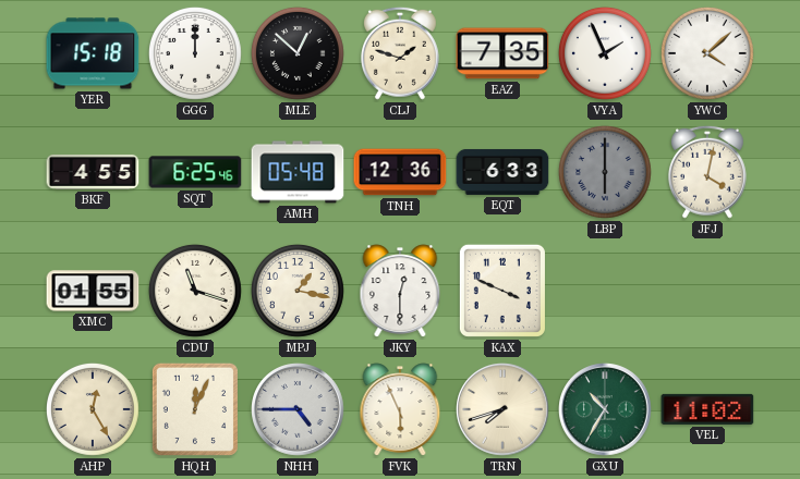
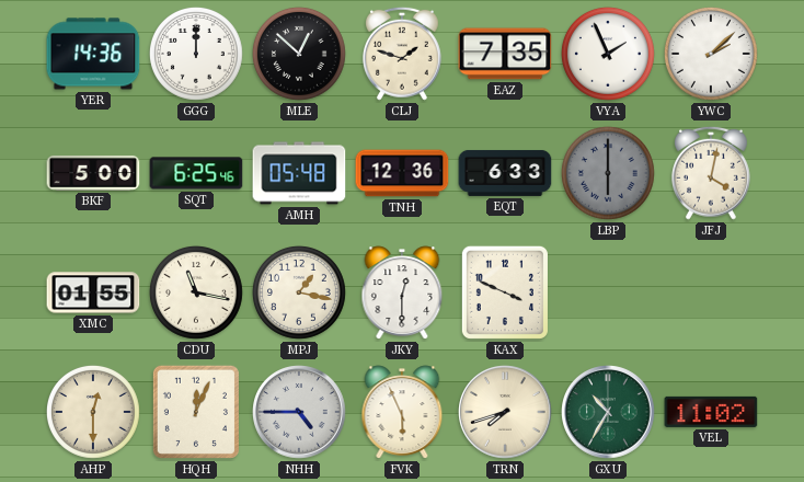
YER: 15:18 -> 14:36 (93, 54)
YWC: 4:08 -> 2:08 (711, 54)
BKF: 4:55 -> 5:00 (93, 173)
CDU: 11:18 -> 11:17 (196, 292)
AHP: 12:25 -> 12:30 (93, 412)
